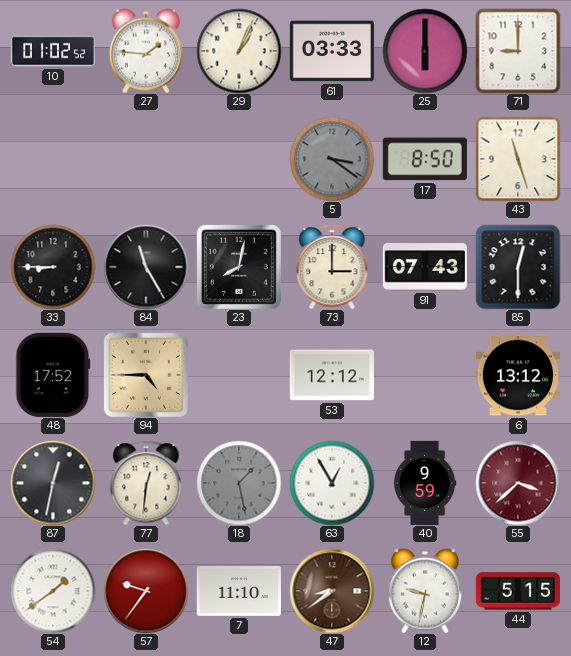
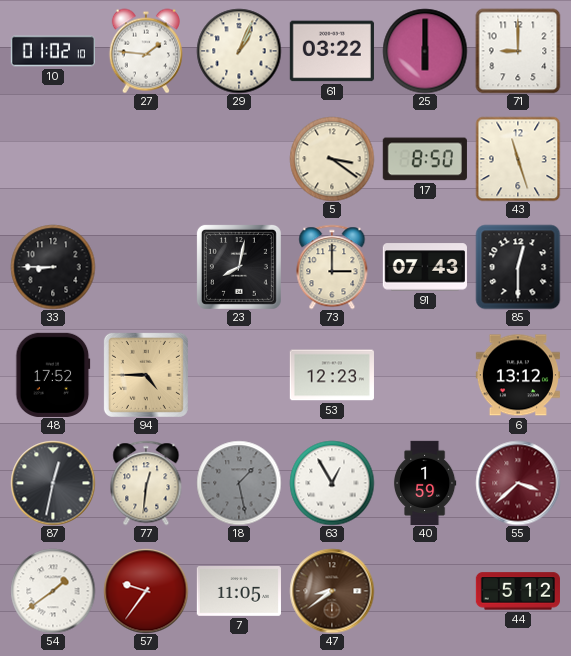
10: 01:02:52 -> 01:02:10 (52, 51)
61: 03:33 -> 03:22 (332, 51)
5 dial: grey -> cream (332, 159)
84: 11:25 -> none (146, 267)
53: 12:12 -> 12:23 (332, 375)
40: 9:59 -> 1:59 (425, 482)
7: 11:10 -> 11:05 (239, 592)
12: 9:32 -> none (425, 591)
44: 5:15 -> 5:12 (518, 591)
